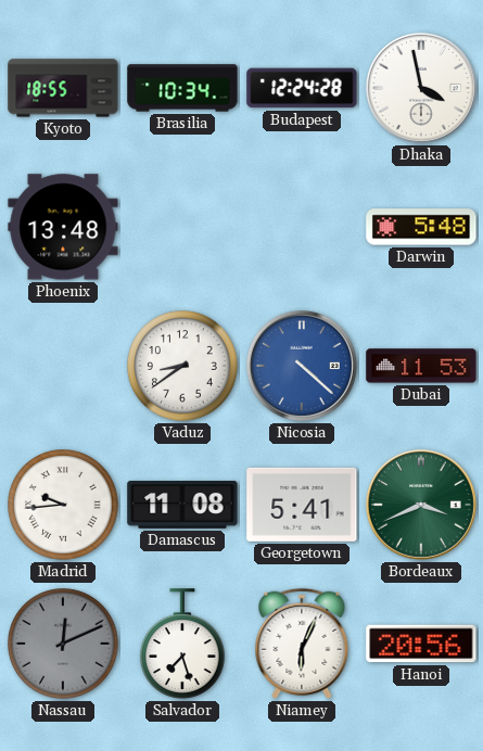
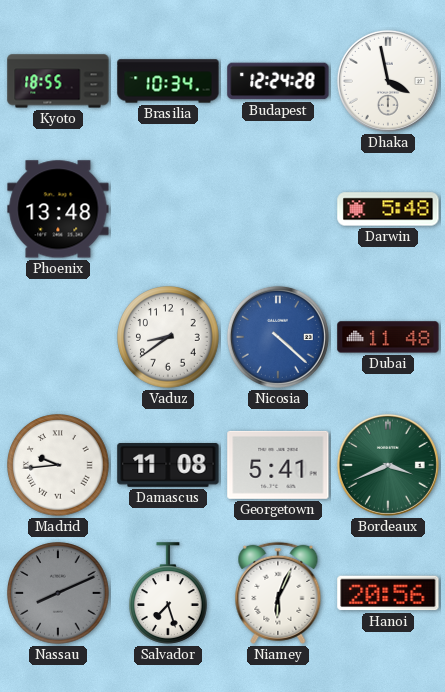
Dubai: 11:53 -> 11:48 (388, 337)
Nassau: 12:11 -> 8:11 (58, 593)
